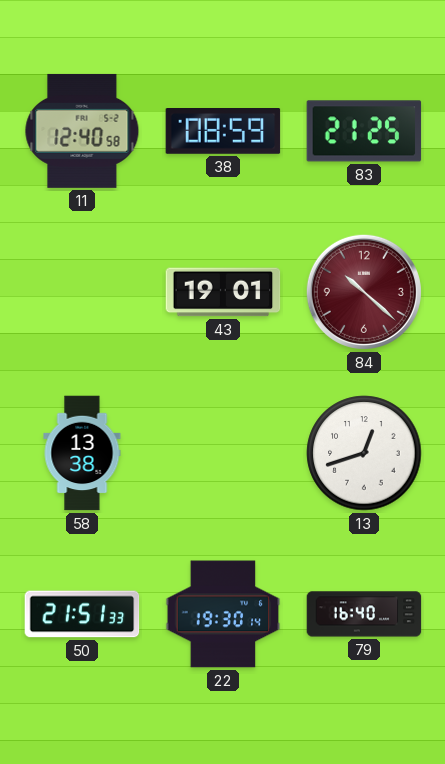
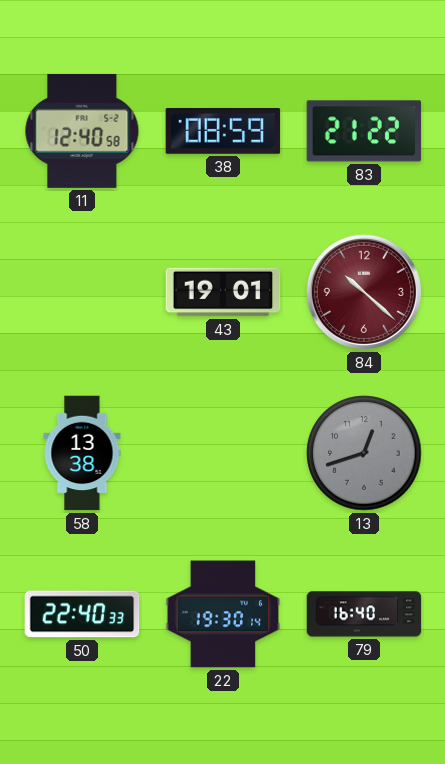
83: 21:25 -> 21:22 (364, 131)
13 dial: white -> grey (364, 453)
50: 21:51 -> 22:40 (82, 614)
